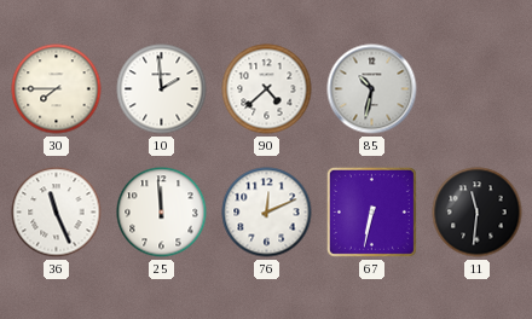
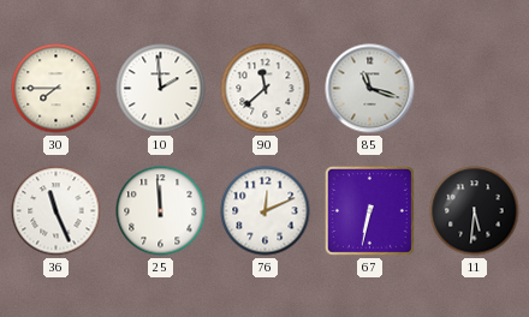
90: 4:38 -> 11:38 (266, 89)
85: 10:32 -> 11:18 (370, 89)
11: 11:31 -> 5:31 (475, 211)
